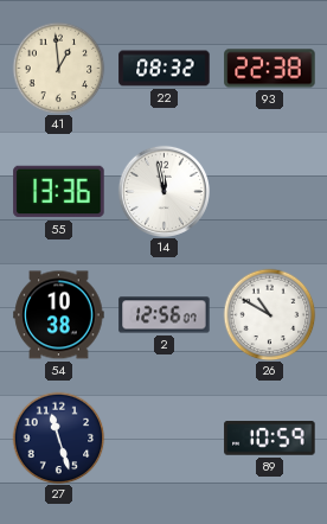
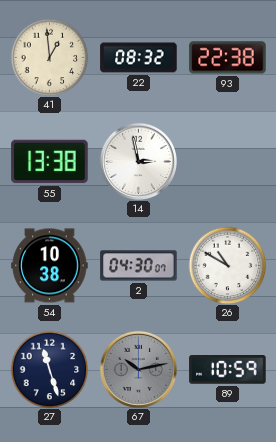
55: 13:36 -> 13:38 (50, 162)
14: 11:58 -> 2:58 (138, 161)
2: 12:56 -> 04:30 (139, 266)
67: none -> 10:13 (138, 369)
